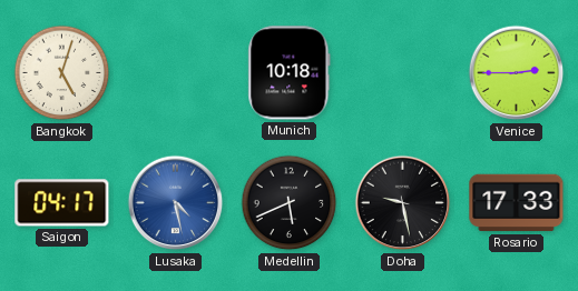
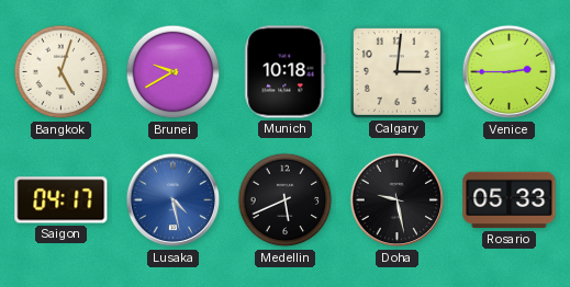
Brunei: none -> 9:40 (174, 72)
Calgary: none -> 3:01 (396, 71)
Rosario: 17:33 -> 05:33 (510, 200)
